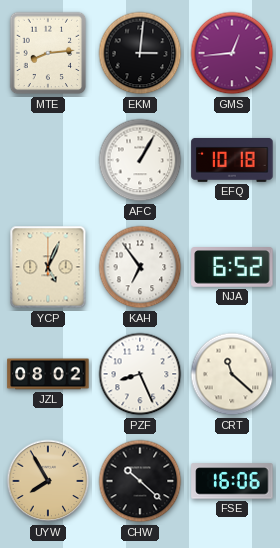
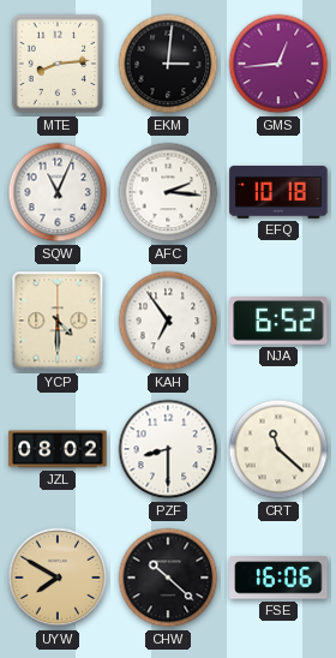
SQW: none -> 11:04 (58, 192)
AFC: 1:05 -> 2:16 (168, 192)
YCP: 5:04 -> 4:30 (58, 321)
PZF: 8:26 -> 8:30 (168, 449)
UYW: 7:55 -> 7:50 (58, 578)
